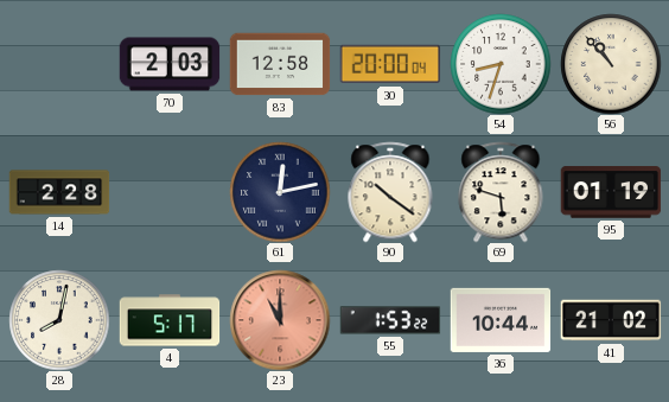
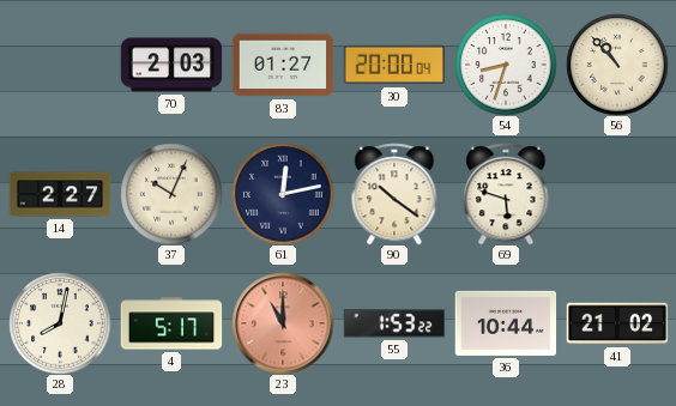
83: 12:58 -> 01:27 (283, 65)
14: 2:28 -> 2:27 (60, 194)
37: none -> 10:04 (171, 194)
95: 01:19 -> none (611, 192)
